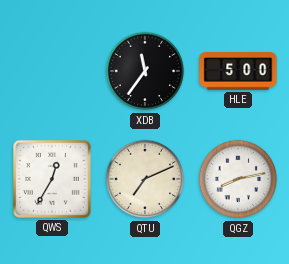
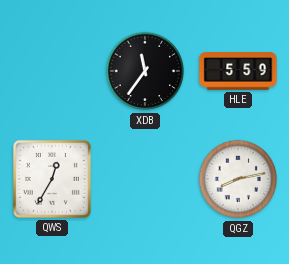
HLE: 5:00 -> 5:59 (238, 71)
QTU: 7:11 -> none (145, 179)
